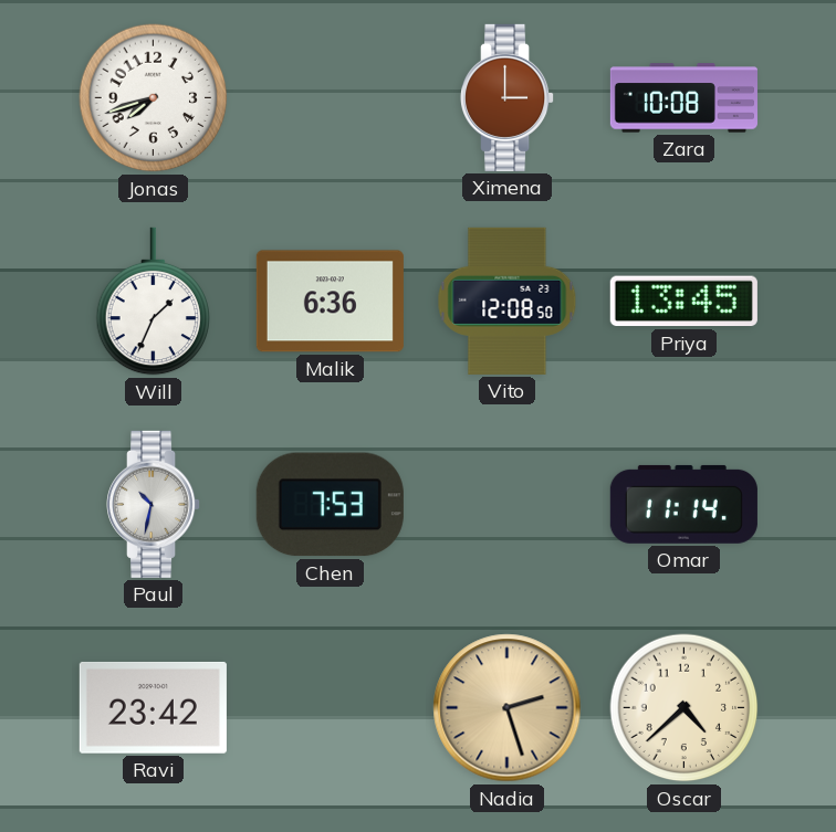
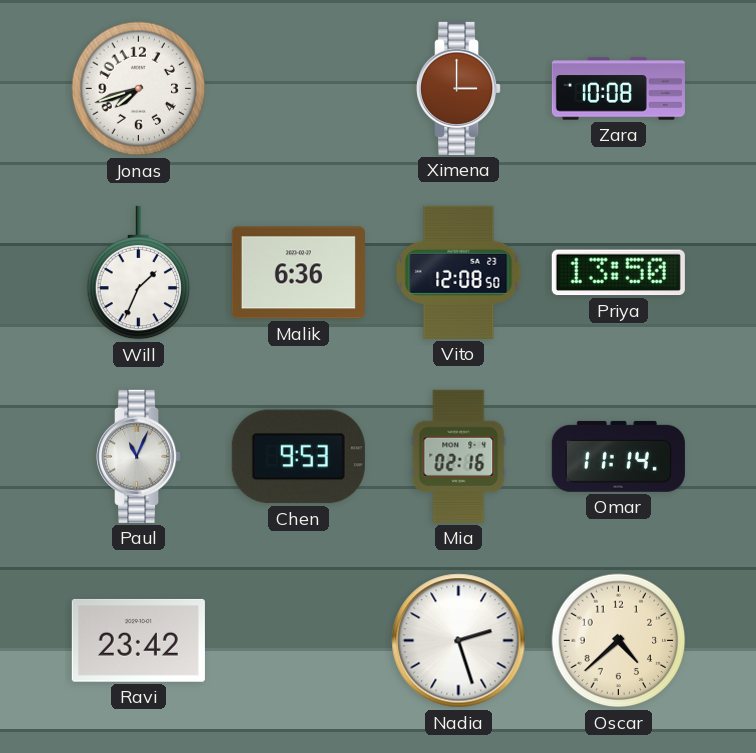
Priya: 13:45 -> 13:50 (618, 273)
Paul: 10:32 -> 11:04 (140, 456)
Chen: 7:53 -> 9:53 (298, 457)
Mia: none -> 02:16 (459, 456)
Nadia dial: champagne -> white (459, 641)
